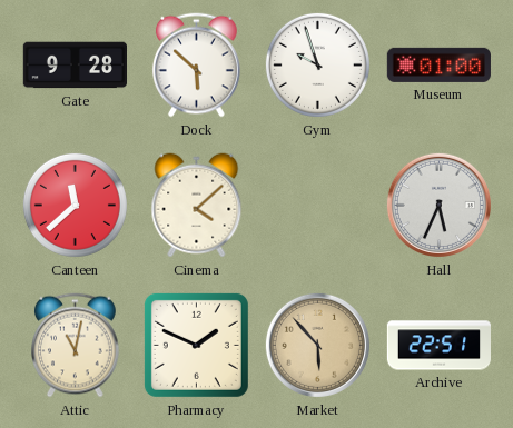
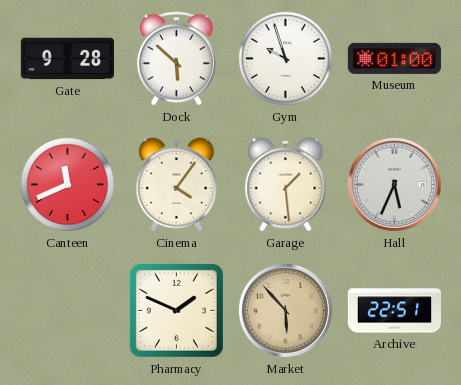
Canteen: 11:38 -> 11:41 (67, 184)
Cinema: 4:08 -> 4:06 (177, 185)
Garage: none -> 1:29 (286, 185)
Attic: 11:02 -> none (76, 346)
